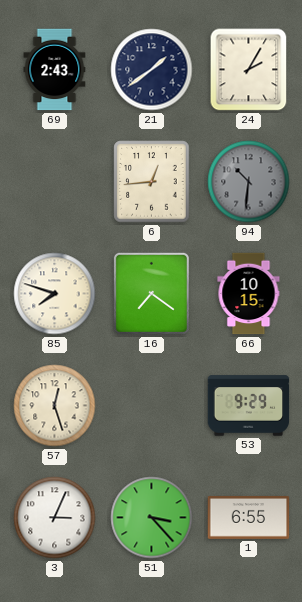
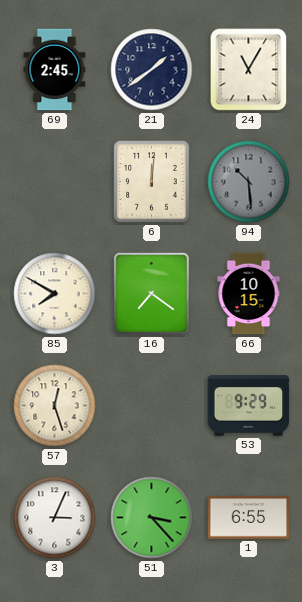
69: 2:43 -> 2:45 (55, 70)
24: 2:05 -> 11:05 (249, 70)
6: 12:44 -> 12:01 (152, 182)
94: 10:31 -> 10:29 (249, 182)
85: 7:48 -> 7:50 (55, 294)
